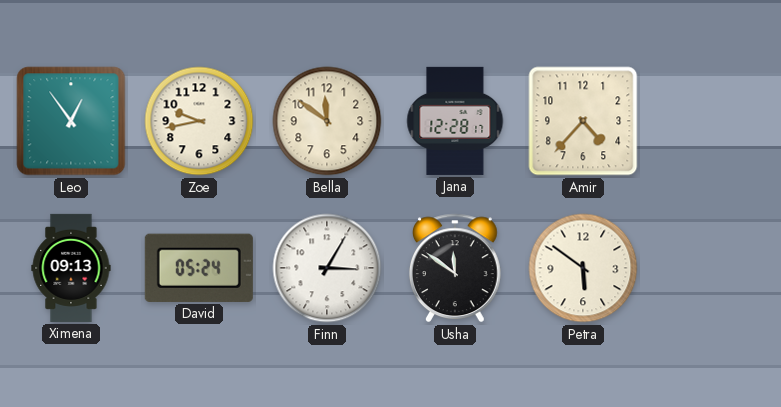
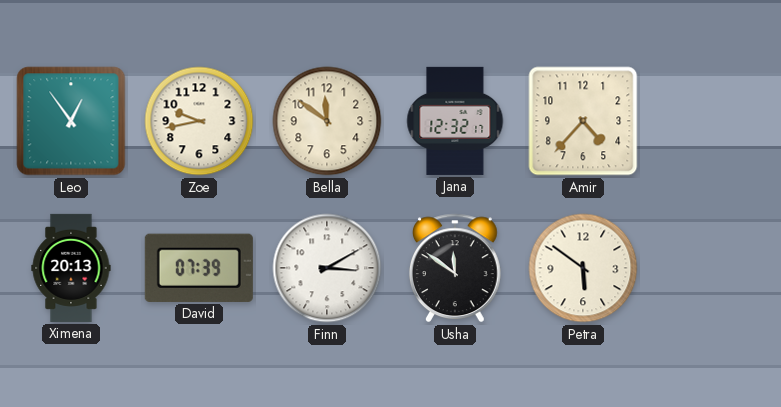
Jana: 12:28 -> 12:32 (455, 121)
Ximena: 09:13 -> 20:13 (71, 268)
David: 05:24 -> 07:39 (199, 268)
Finn: 3:05 -> 3:10 (327, 268)
